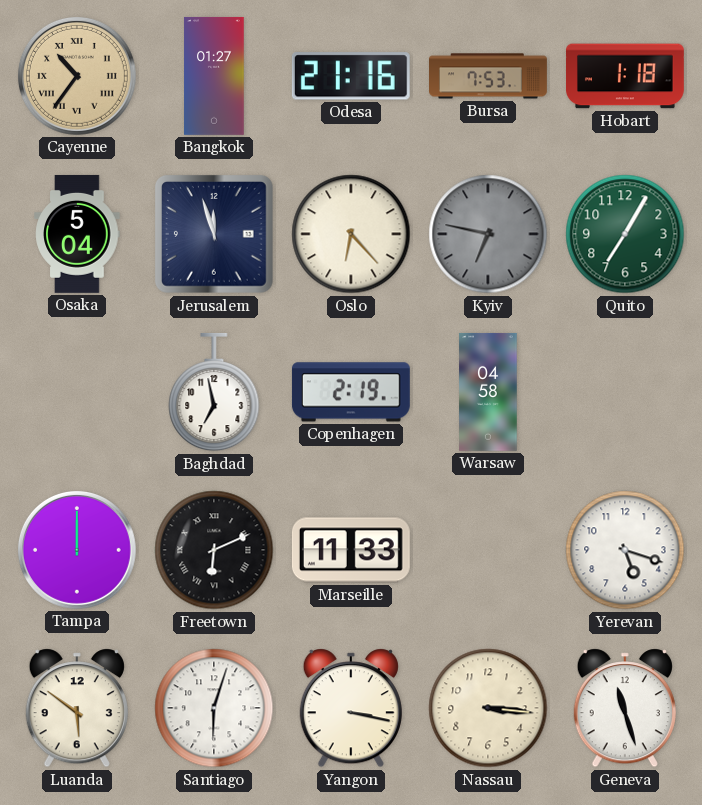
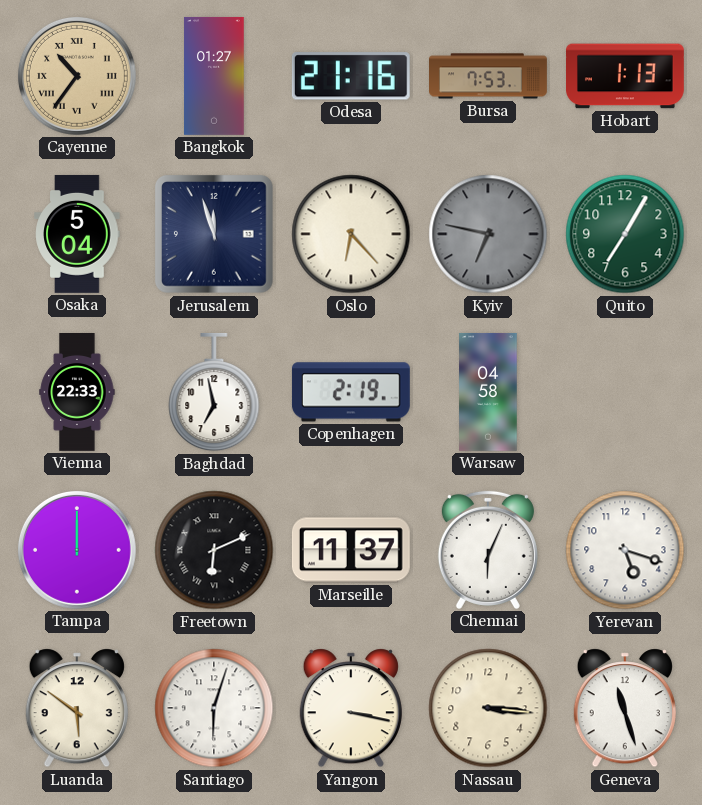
Hobart: 1:18 -> 1:13 (626, 76)
Vienna: none -> 22:33 (77, 393)
Marseille: 11:33 -> 11:37 (351, 550)
Chennai: none -> 6:04 (488, 550)
